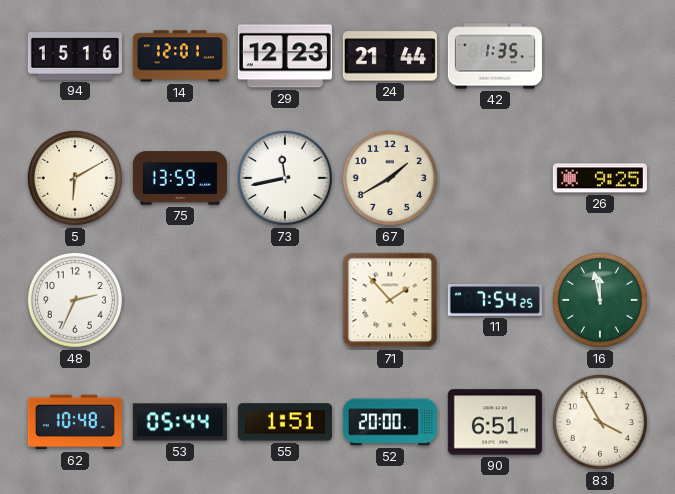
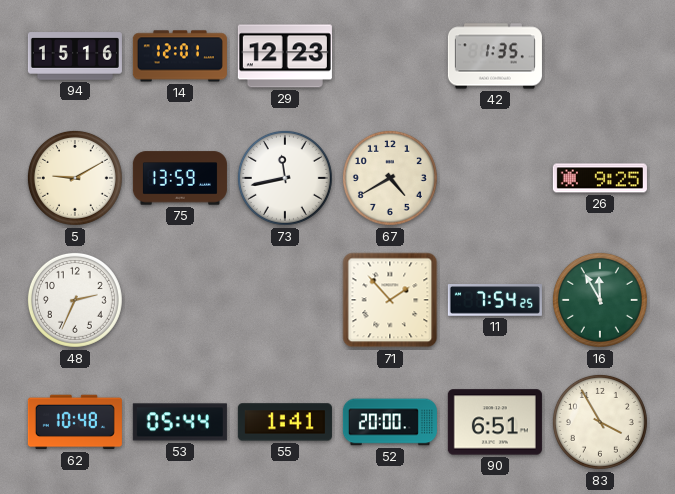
24: 21:44 -> none (390, 56)
5: 6:10 -> 9:10 (75, 178)
67: 1:40 -> 4:40 (390, 178)
16: 11:58 -> 11:55 (600, 300)
55: 1:51 -> 1:41 (285, 422)
